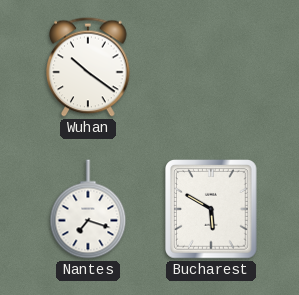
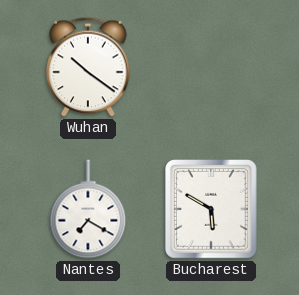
Nantes: 7:18 -> 7:20 (88, 209)
